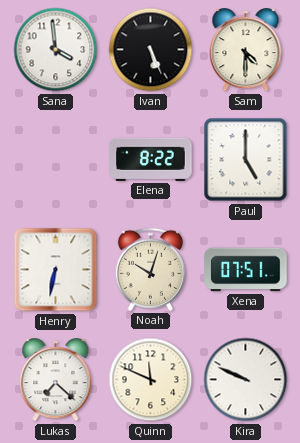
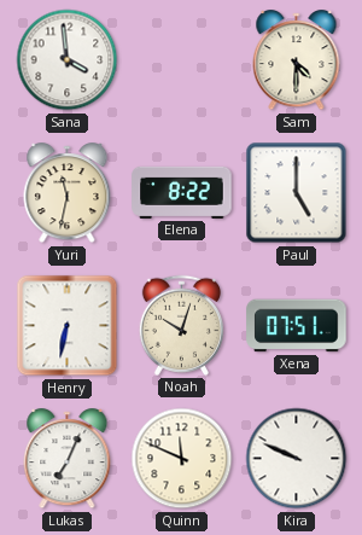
Ivan: 5:26 -> none (151, 50)
Yuri: none -> 11:32 (68, 193)
Lukas: 7:22 -> 7:04 (68, 459)
